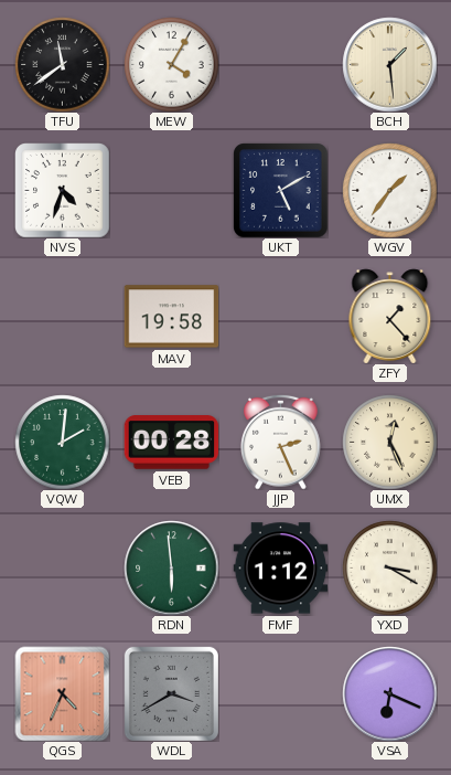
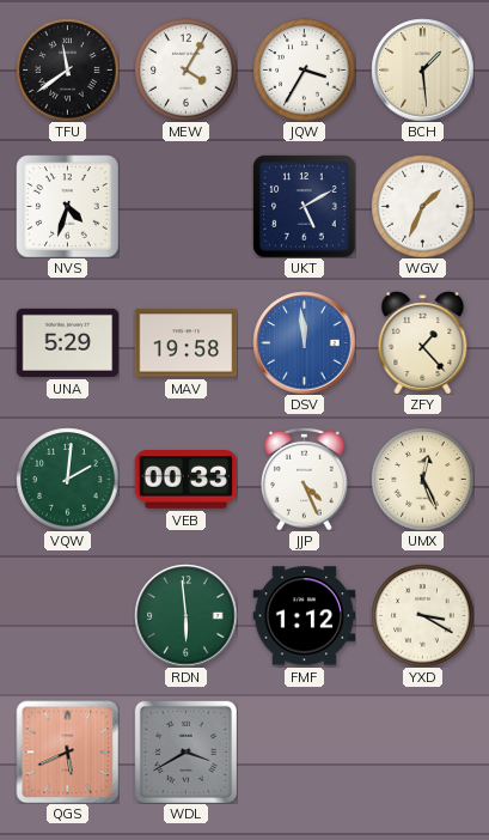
JQW: none -> 3:35 (304, 69)
WGV: 1:36 -> 1:34 (422, 206)
UNA: none -> 5:29 (67, 342)
DSV: none -> 11:59 (304, 342)
VEB: 00:28 -> 00:33 (185, 480)
JJP: 2:26 -> 4:26 (305, 479)
QGS: 4:34 -> 5:41 (67, 751)
VSA: 6:19 -> none (389, 693)
